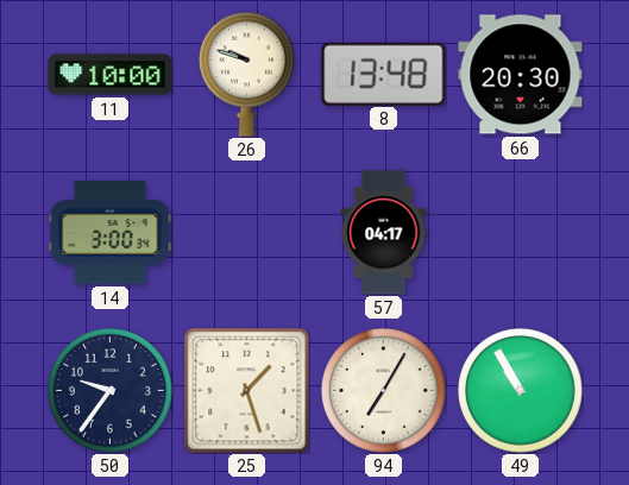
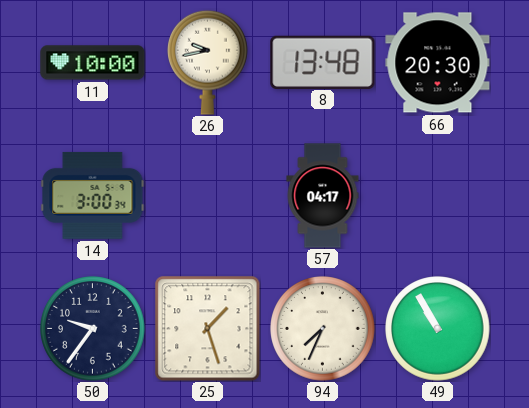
26: 9:48 -> 9:43 (208, 62)
94: 7:05 -> 7:34 (323, 329)
